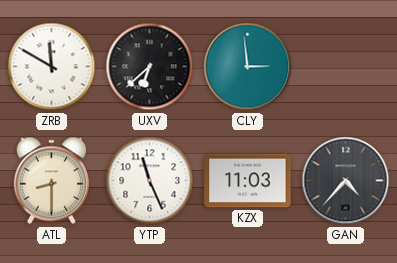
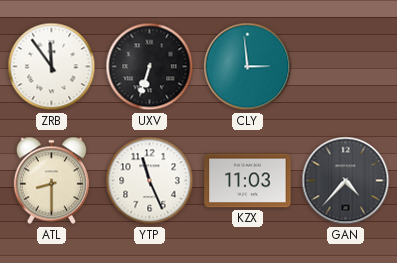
ZRB: 11:50 -> 11:54 (52, 67)
UXV: 6:38 -> 6:33 (150, 67)
